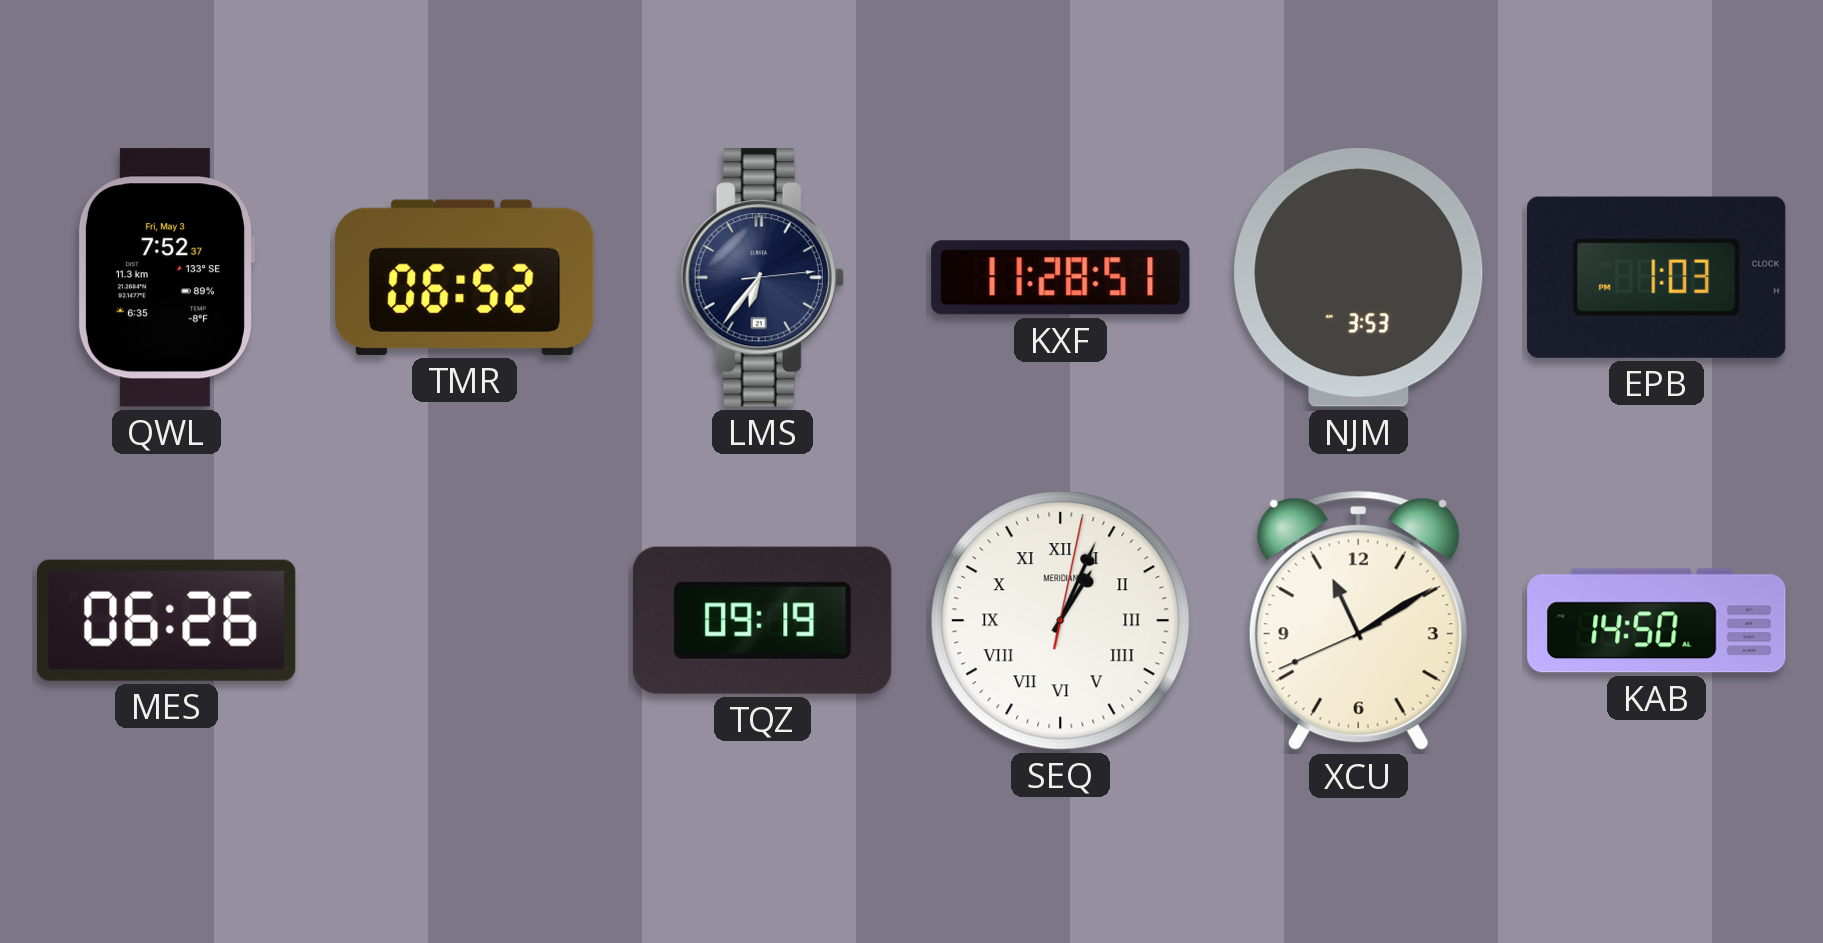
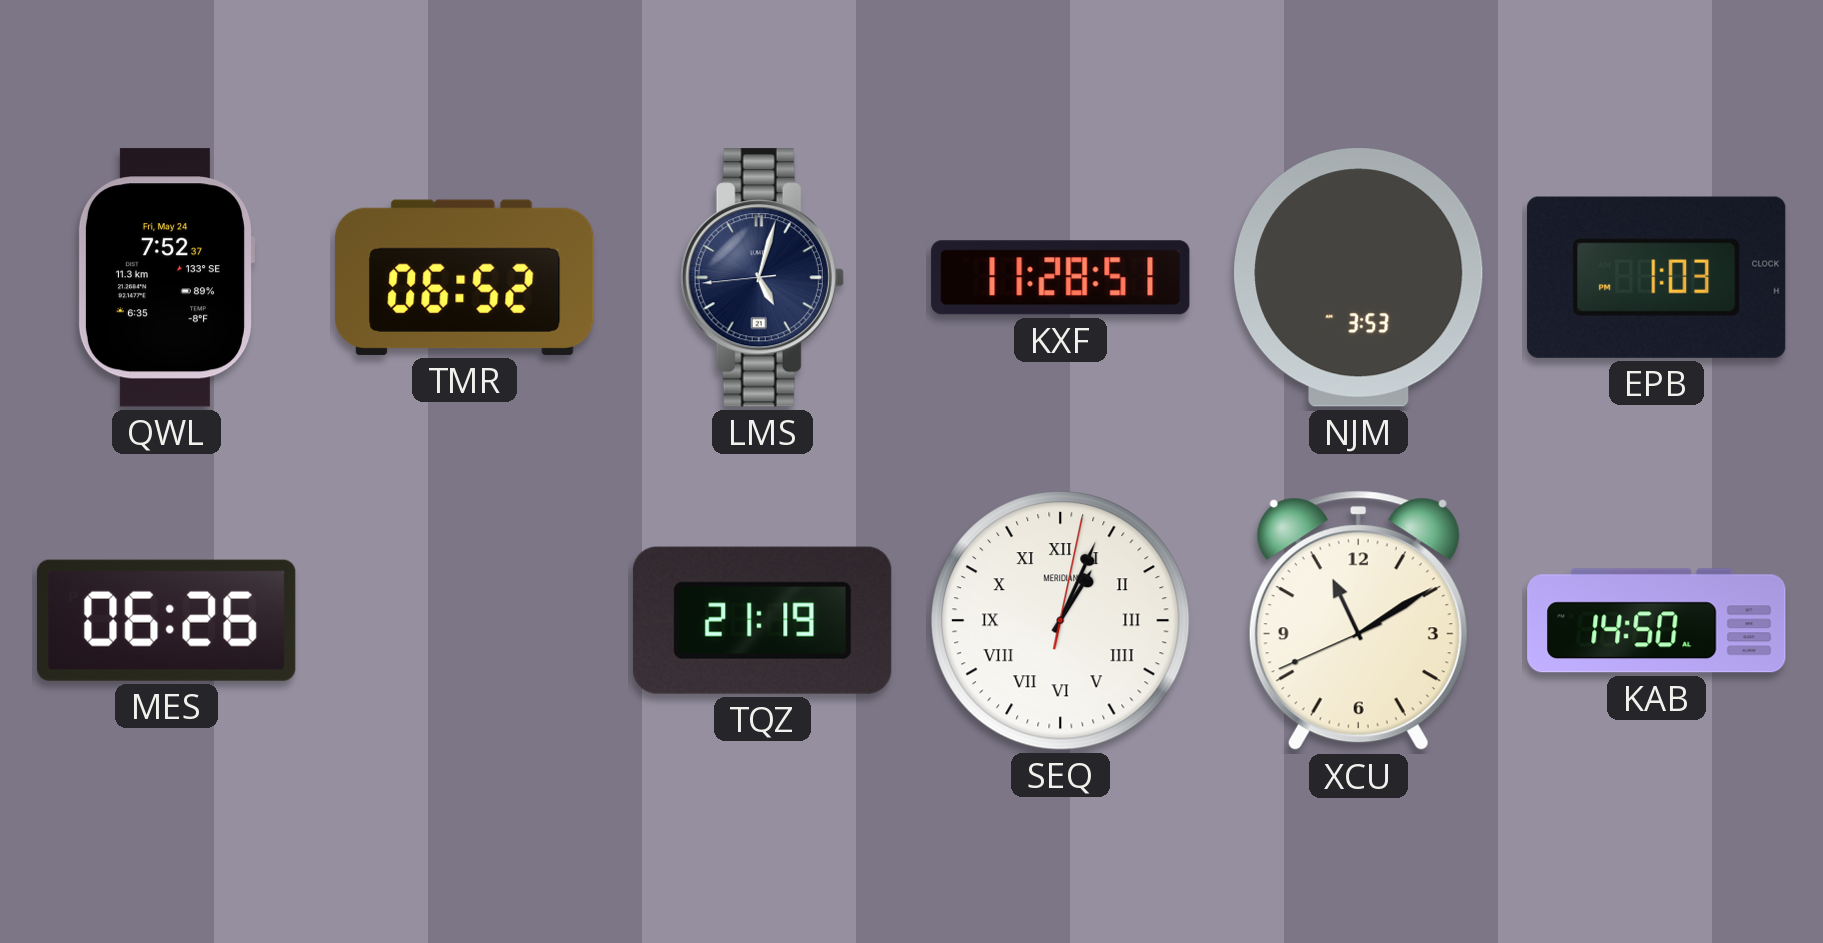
QWL date: Fri, May 3 -> Fri, May 24 (166, 278)
LMS: 6:36 -> 5:02 (762, 278)
TQZ: 09:19 -> 21:19 (762, 620)
